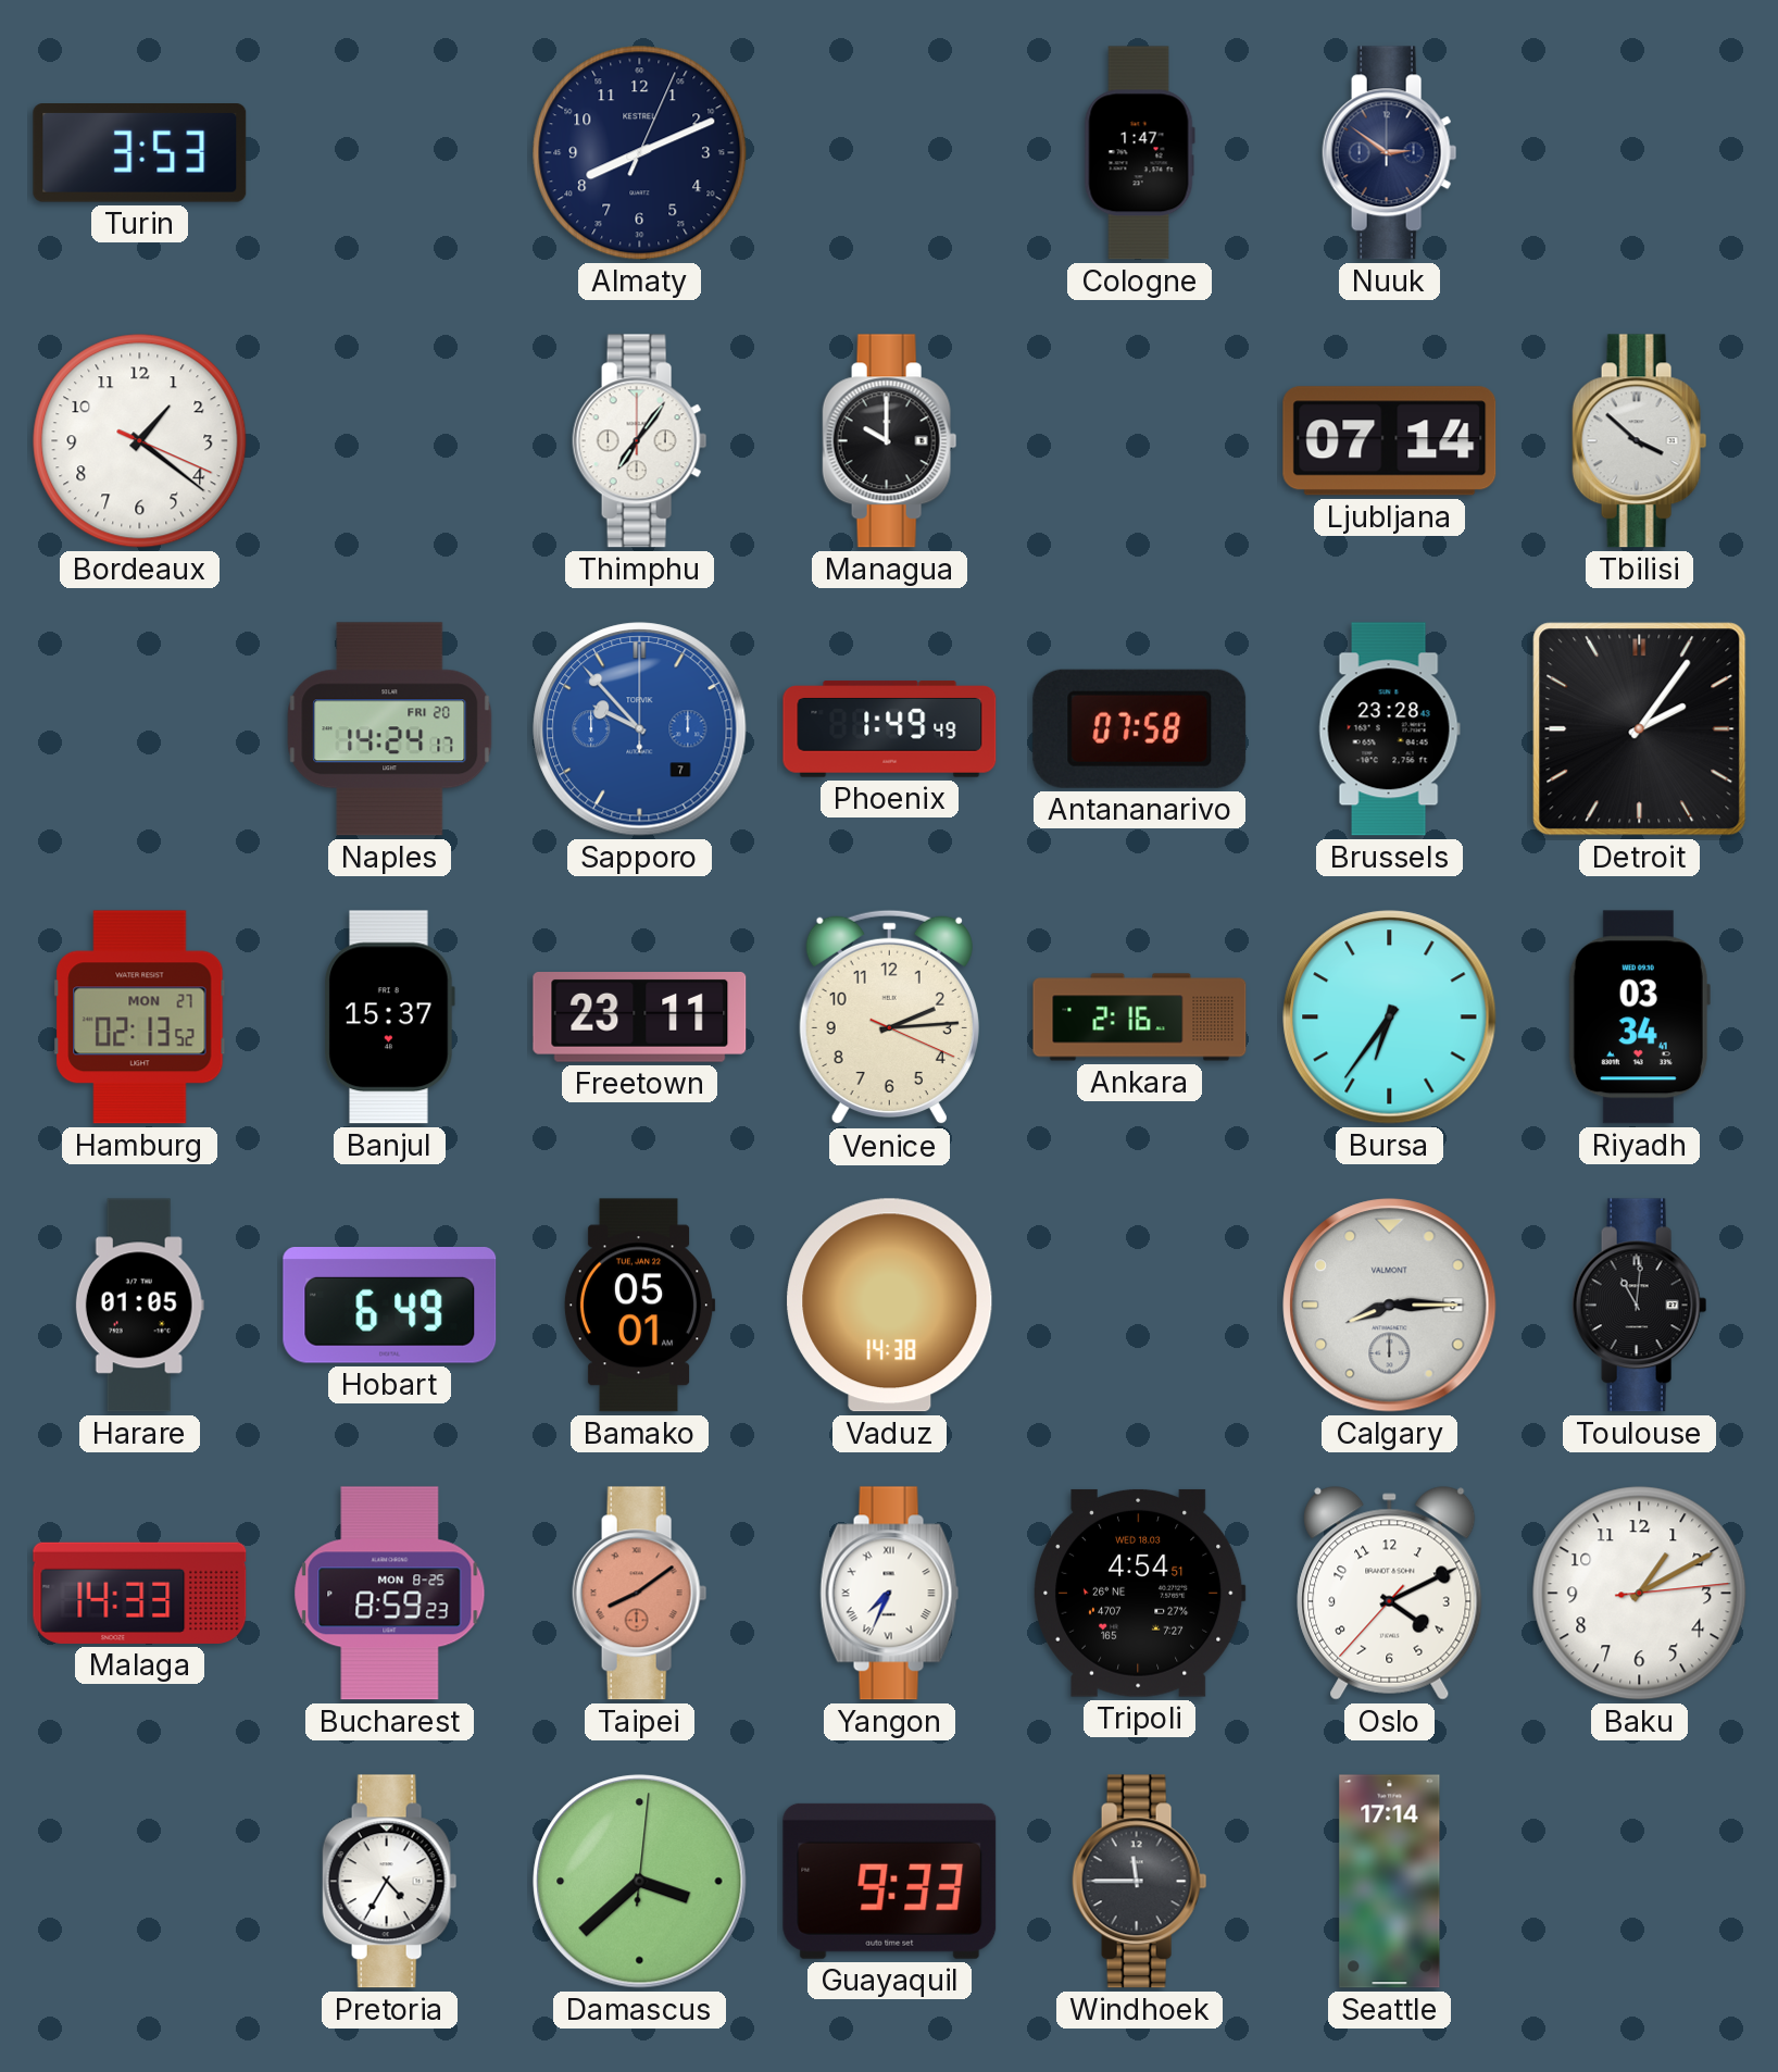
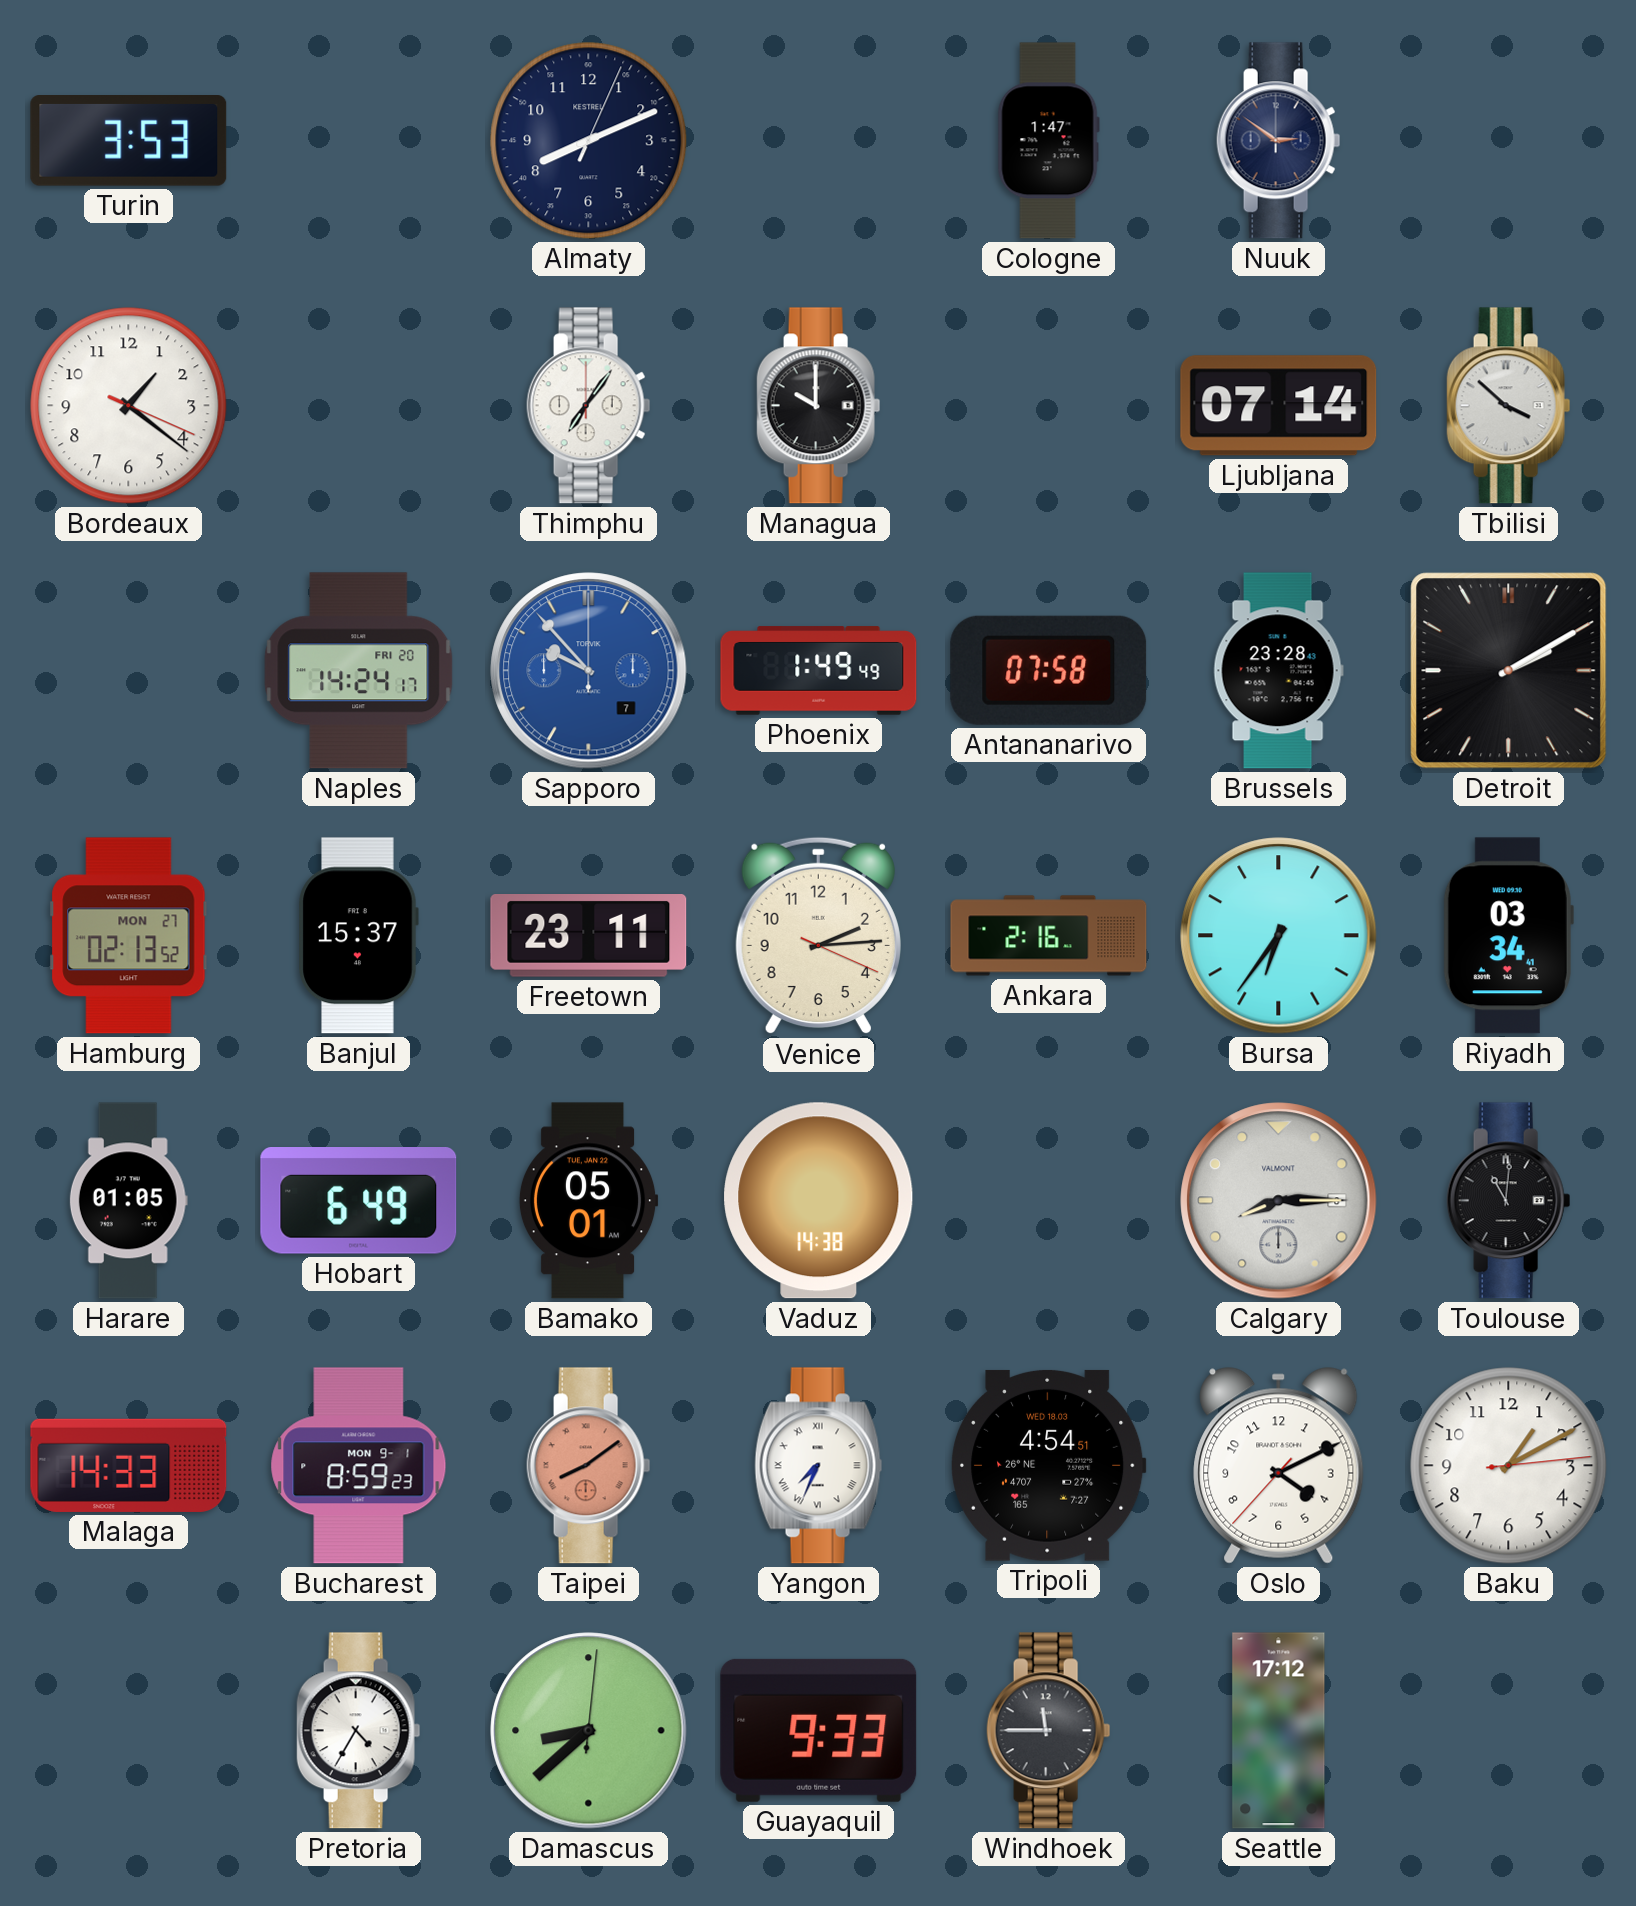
Detroit: 2:06 -> 2:10 (1509, 671)
Bucharest date: MON 8-25 -> MON 9-1 (359, 1466)
Damascus: 3:38 -> 8:38 (589, 1731)
Seattle: 17:14 -> 17:12 (1279, 1731)
